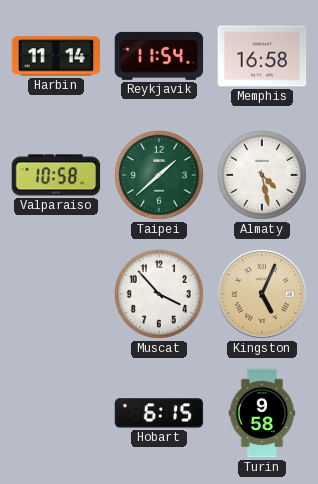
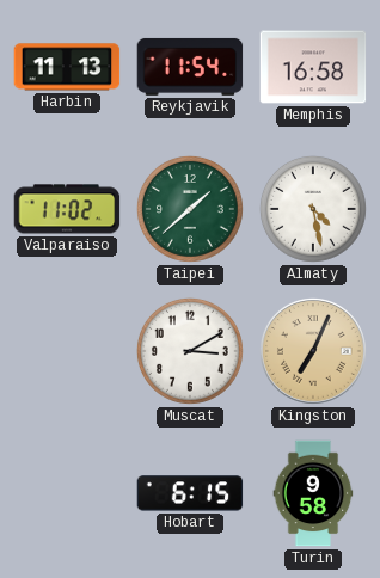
Harbin: 11:14 -> 11:13 (67, 67)
Valparaiso: 10:58 -> 11:02 (67, 209)
Muscat: 3:53 -> 3:10 (191, 351)
Kingston: 5:04 -> 7:04 (314, 352)
